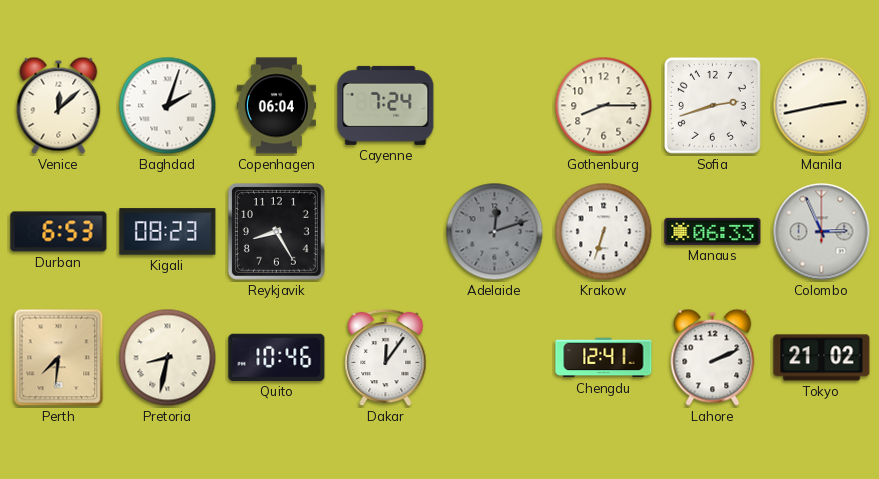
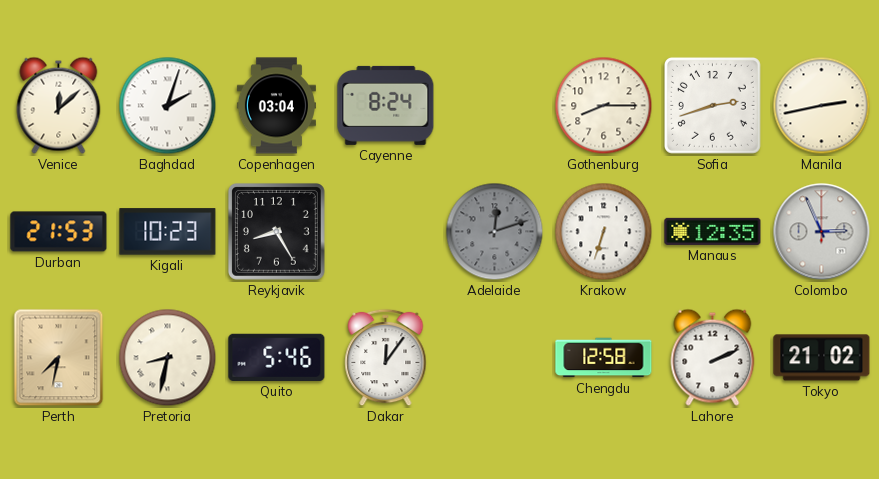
Copenhagen: 06:04 -> 03:04 (276, 106)
Cayenne: 7:24 -> 8:24 (386, 105)
Durban: 6:53 -> 21:53 (59, 232)
Kigali: 08:23 -> 10:23 (168, 232)
Manaus: 06:33 -> 12:35 (713, 231)
Perth: 7:31 -> 7:32 (59, 358)
Quito: 10:46 -> 5:46 (277, 357)
Chengdu: 12:41 -> 12:58 (604, 358)
